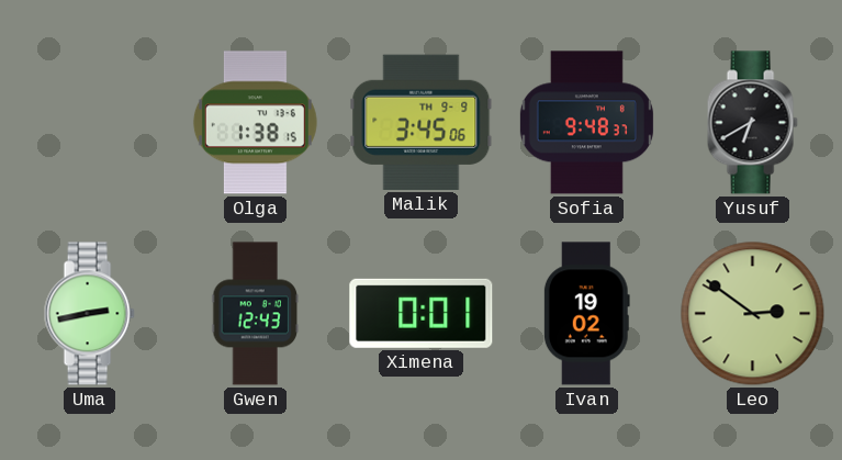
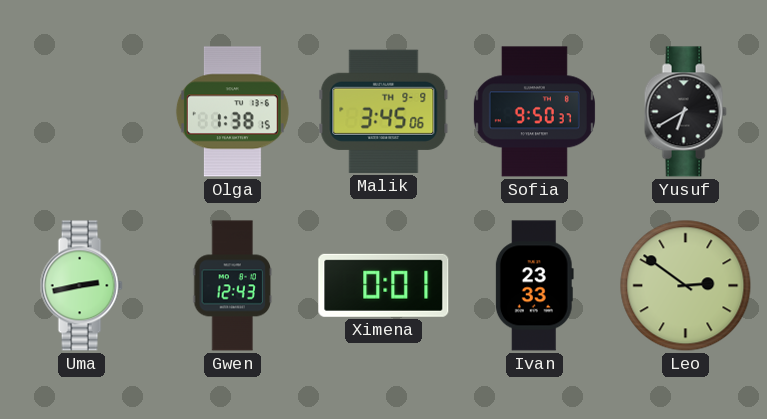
Sofia: 9:48 -> 9:50 (534, 112)
Ivan: 19:02 -> 23:33 (534, 286)
